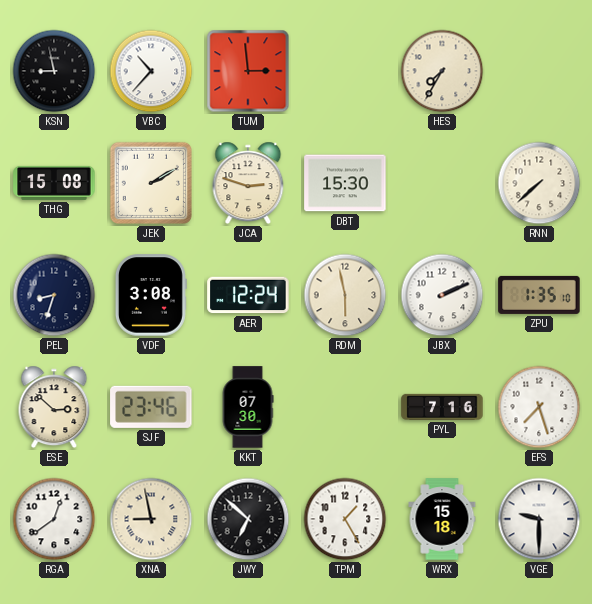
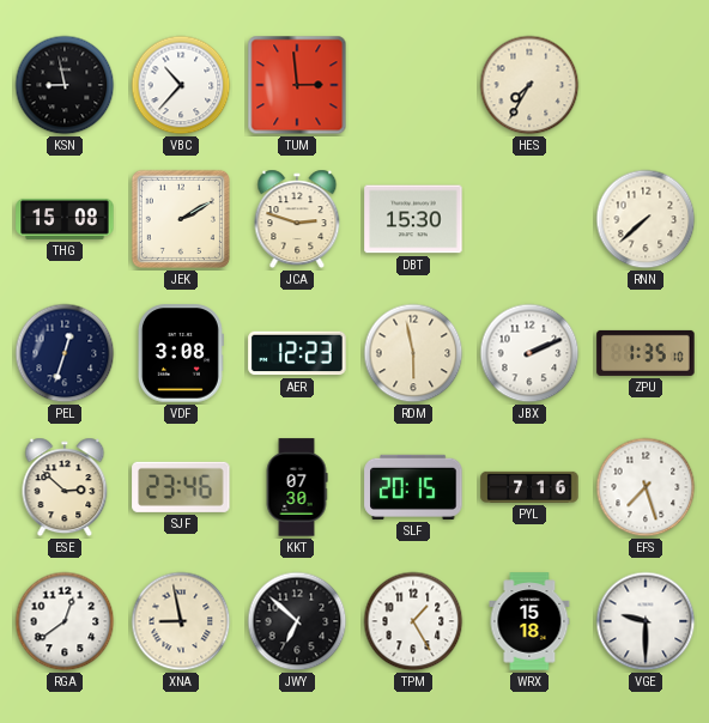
PEL: 8:33 -> 12:33 (65, 353)
AER: 12:24 -> 12:23 (297, 353)
SLF: none -> 20:15 (413, 487)
